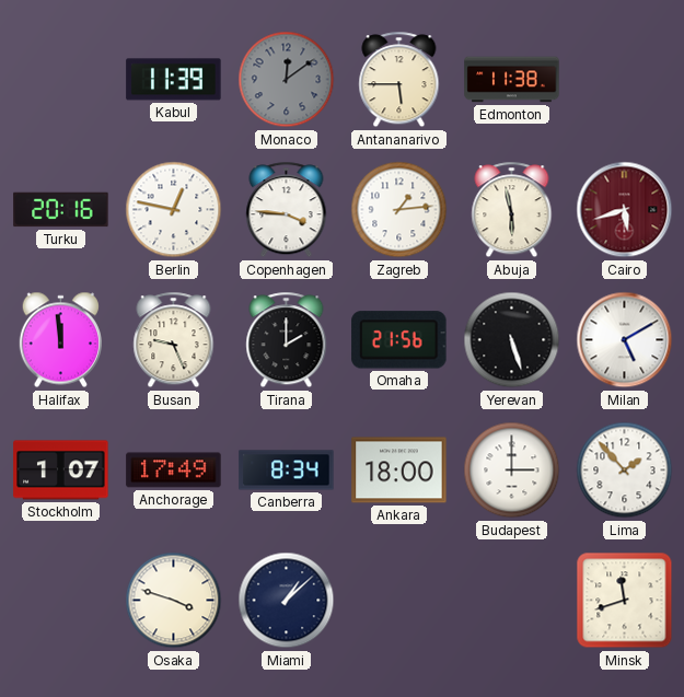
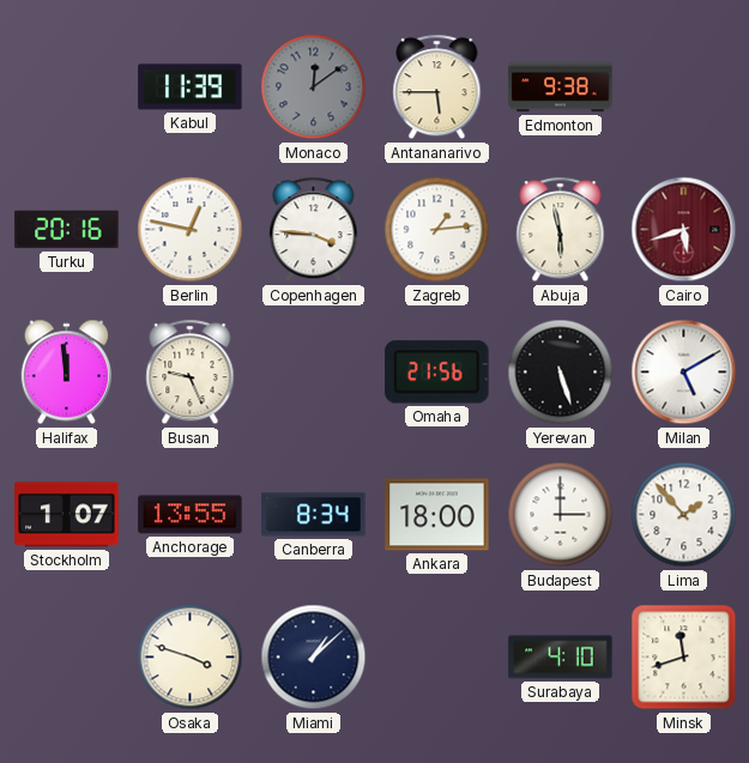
Edmonton: 11:38 -> 9:38 (561, 87)
Tirana: 2:00 -> none (287, 340)
Anchorage: 17:49 -> 13:55 (191, 515)
Surabaya: none -> 4:10 (561, 658)
